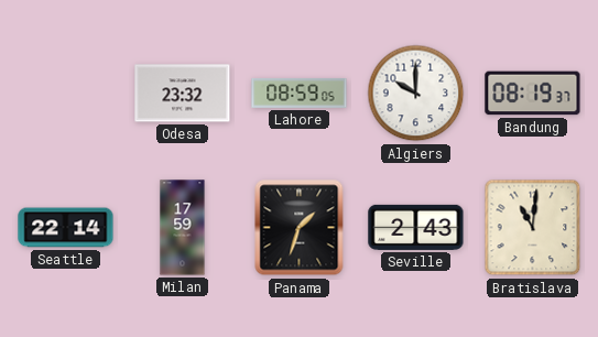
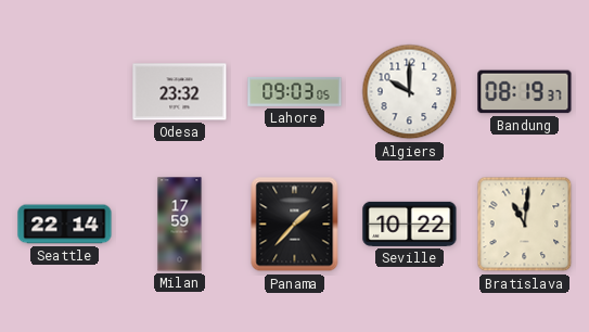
Lahore: 08:59 -> 09:03 (295, 91)
Panama: 1:33 -> 1:37 (295, 225)
Seville: 2:43 -> 10:22 (410, 224)
